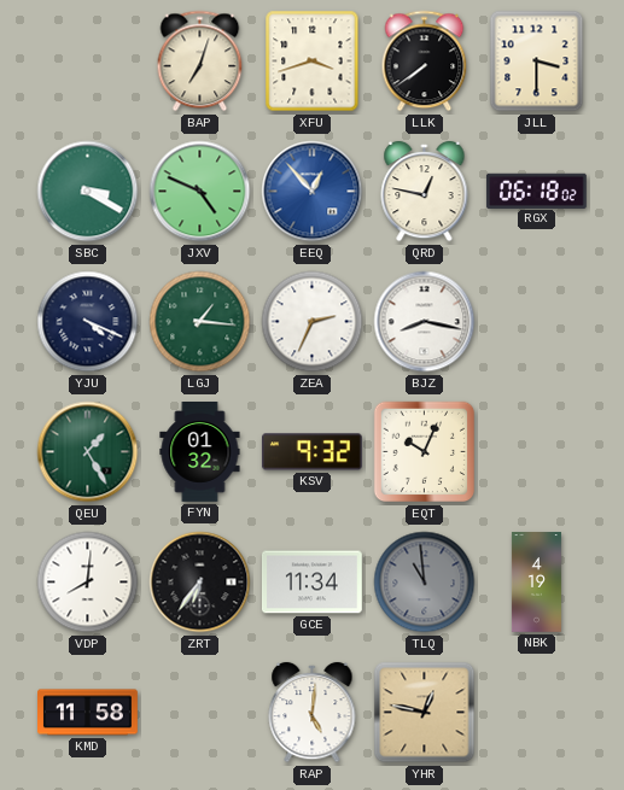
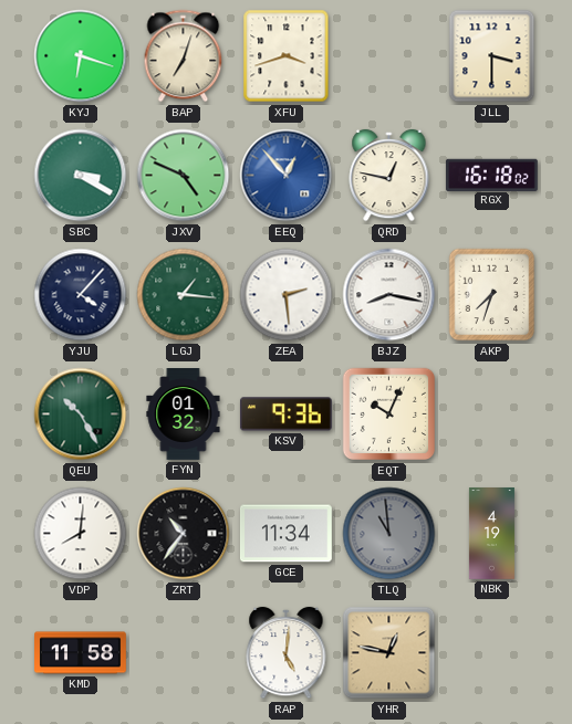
KYJ: none -> 6:18 (81, 56)
LLK: 7:39 -> none (425, 62)
RGX: 06:18 -> 16:18 (491, 175)
YJU: 4:19 -> 4:07 (81, 295)
ZEA: 2:34 -> 2:29 (287, 295)
AKP: none -> 7:33 (492, 295)
QEU: 1:25 -> 10:25 (81, 415)
KSV: 9:32 -> 9:36 (285, 415)
ZRT: 6:36 -> 10:36 (184, 534)
